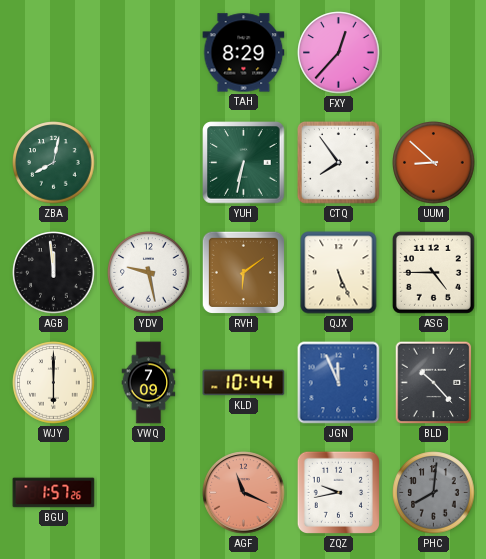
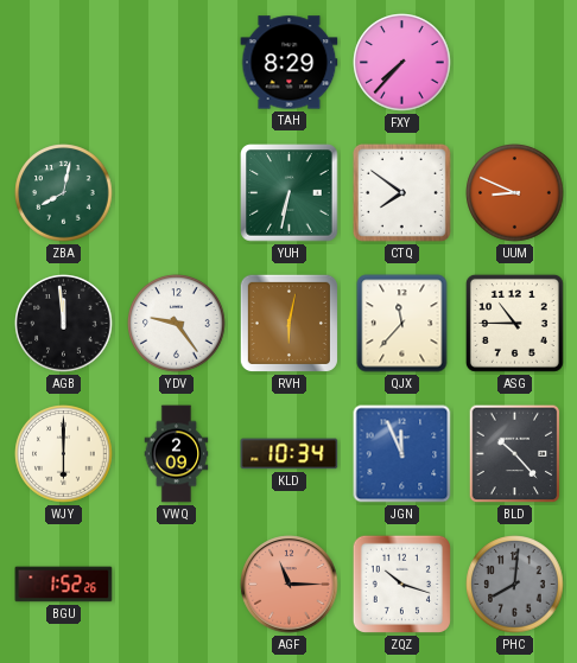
FXY: 12:37 -> 7:37 (402, 63)
CTQ: 7:54 -> 7:51 (401, 192)
UUM: 8:52 -> 8:49 (515, 193)
YDV: 9:28 -> 9:24 (177, 324)
RVH: 6:09 -> 6:02 (288, 323)
QJX: 5:26 -> 11:37 (402, 324)
ASG: 4:45 -> 10:45 (514, 323)
VWQ: 7:09 -> 2:09 (177, 454)
KLD: 10:44 -> 10:34 (290, 454)
BGU: 1:57 -> 1:52 (64, 585)
AGF: 11:19 -> 11:15 (290, 585)
ZQZ: 9:43 -> 10:18 (401, 584)
